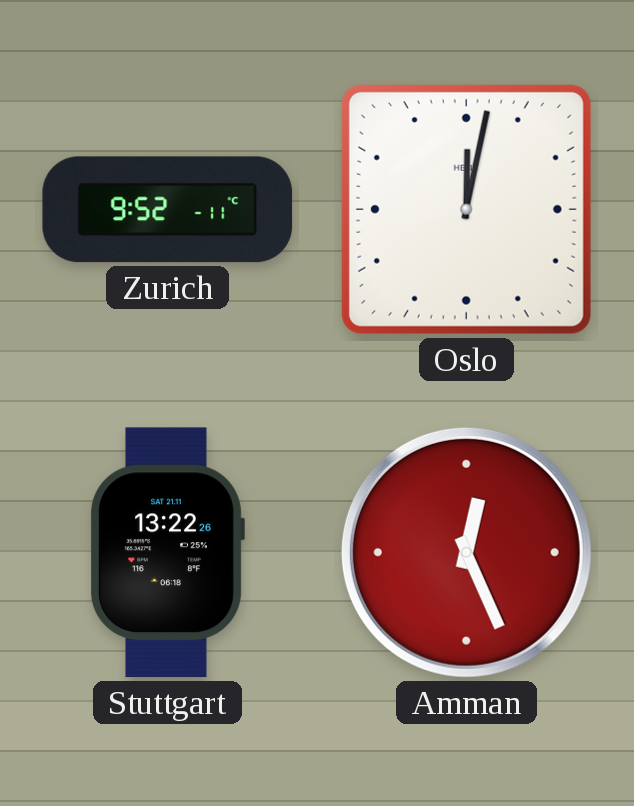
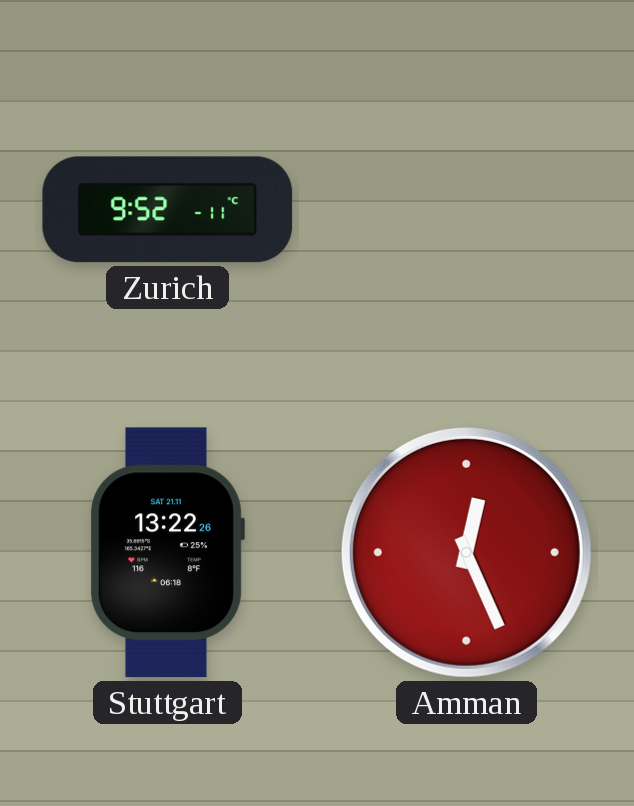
Oslo: 12:02 -> none (466, 209)
